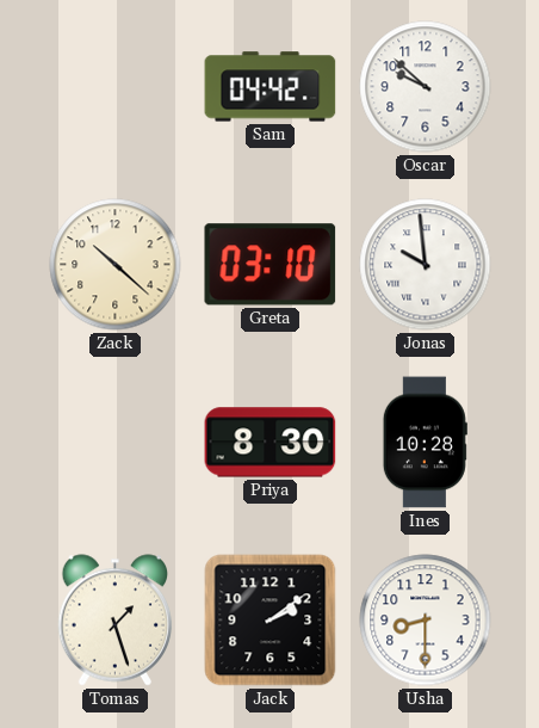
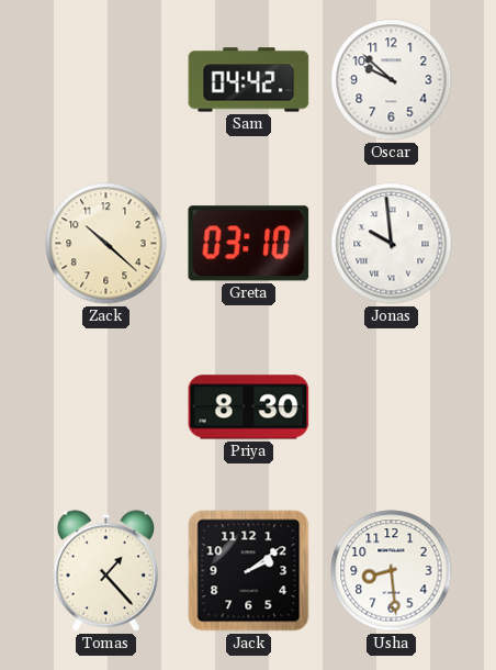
Ines: 10:28 -> none (425, 443)
Tomas: 1:27 -> 1:23 (106, 571)
Usha: 8:30 -> 8:29 (392, 571)
